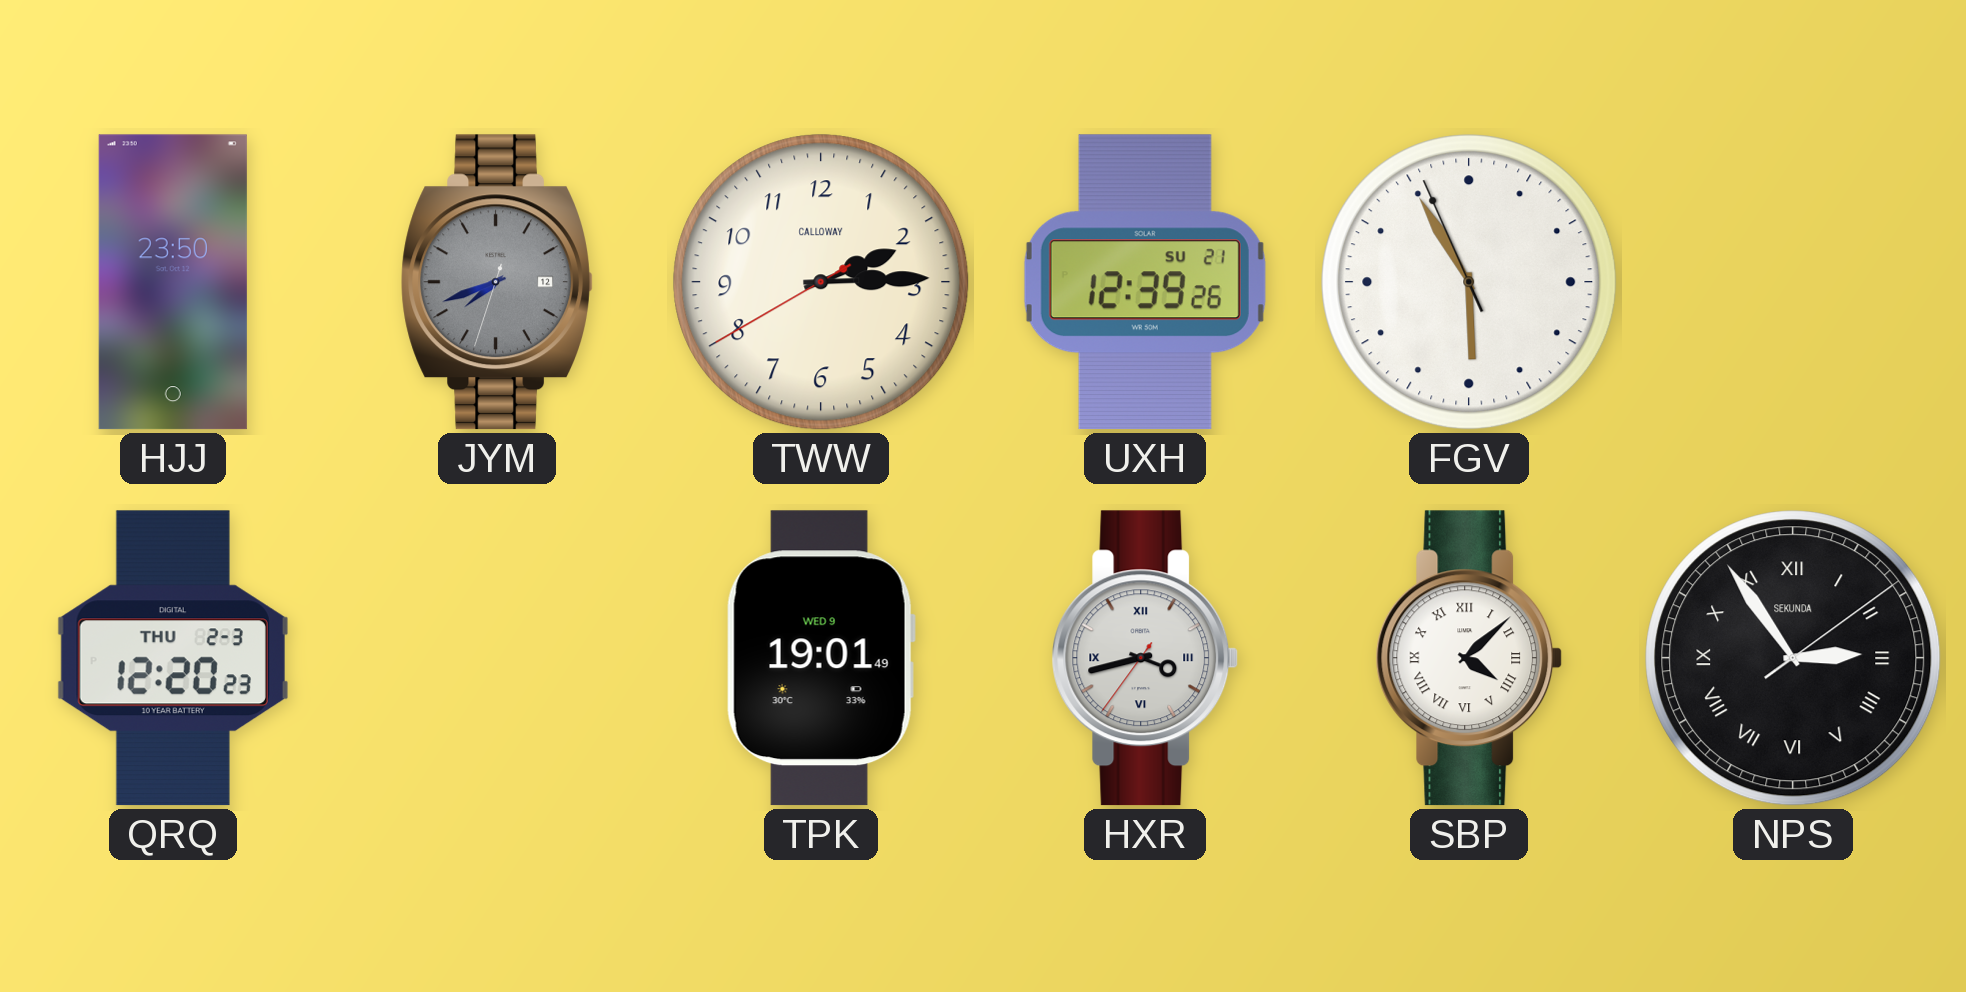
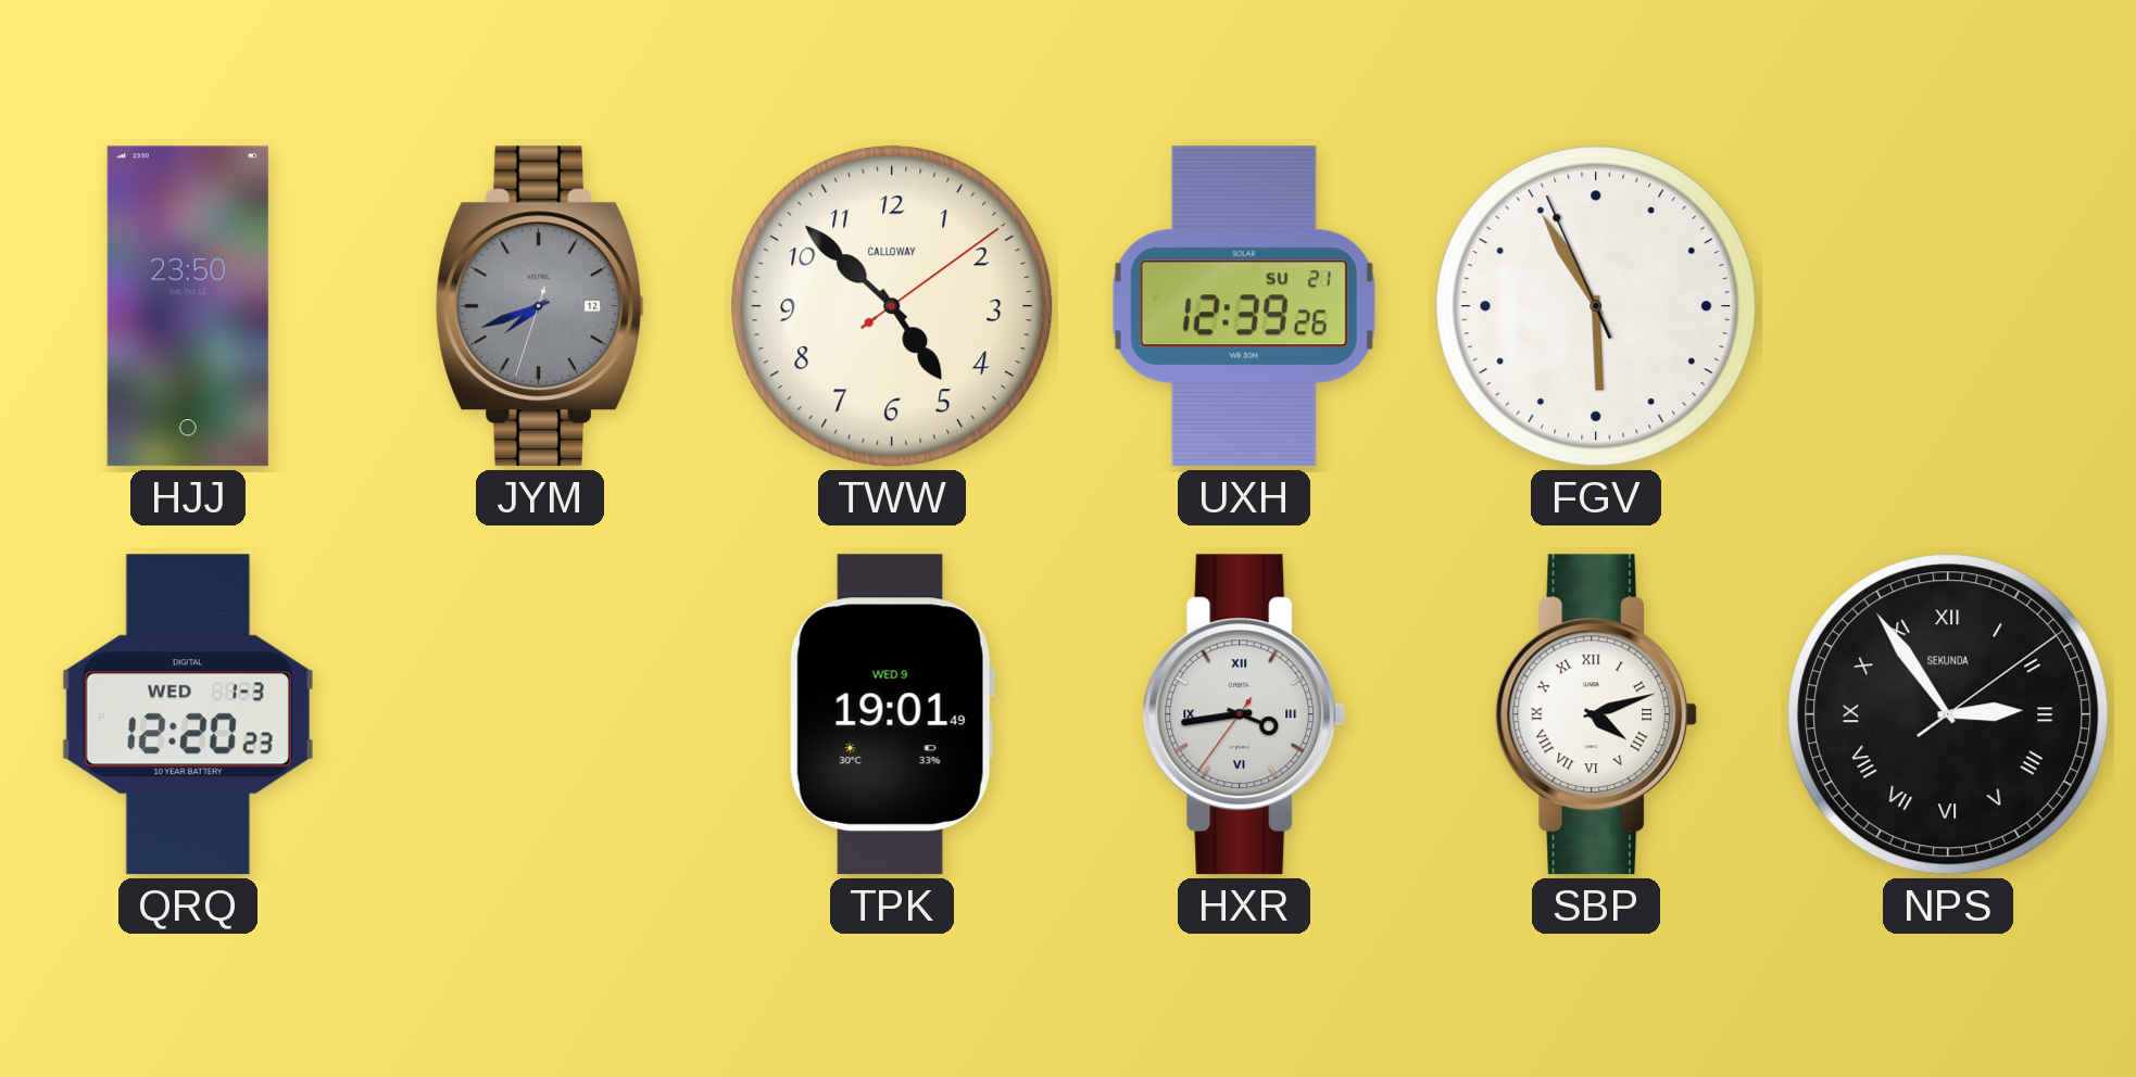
TWW: 2:14 -> 4:52 (892, 306)
QRQ date: THU 2-3 -> WED 1-3 (188, 714)
HXR: 3:42 -> 3:43 (1244, 714)
SBP: 4:08 -> 4:12 (1596, 714)
